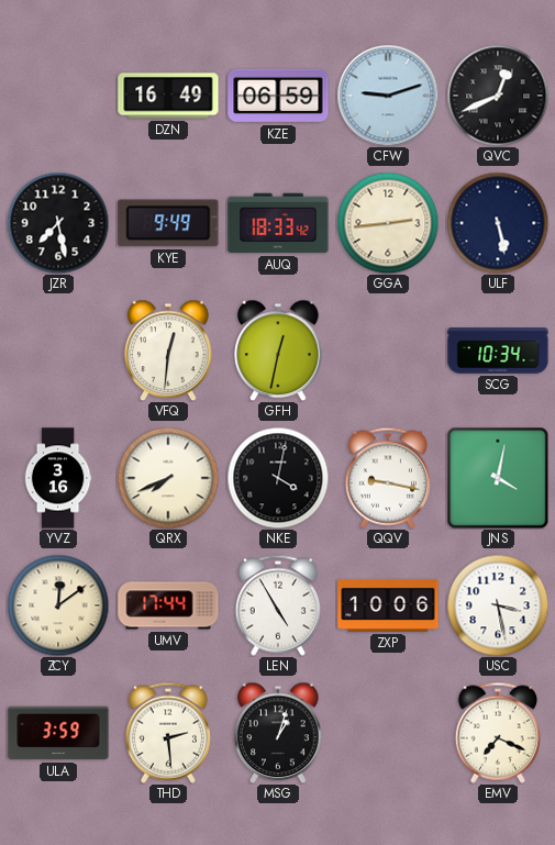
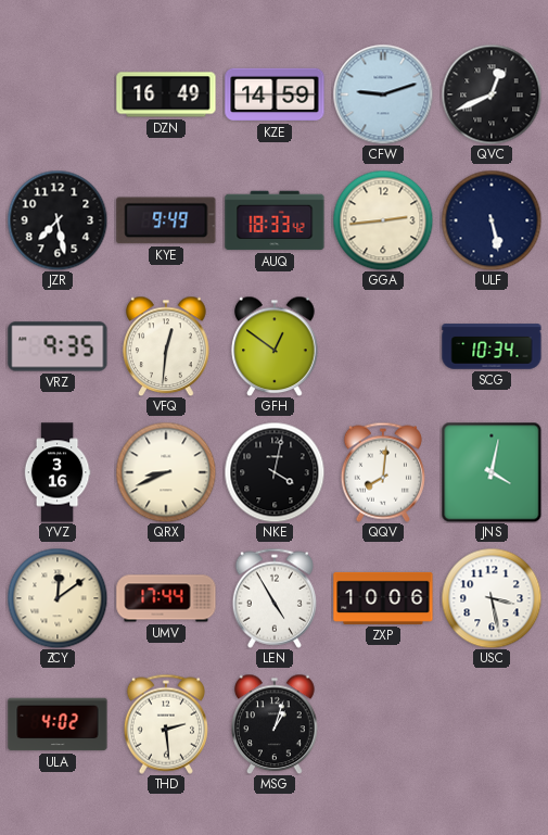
KZE: 06:59 -> 14:59 (275, 94)
VRZ: none -> 9:35 (58, 346)
GFH: 12:32 -> 12:51 (275, 346)
QRX: 7:41 -> 8:41 (166, 472)
QQV: 9:17 -> 8:01 (383, 472)
ULA: 3:59 -> 4:02 (58, 724)
EMV: 7:19 -> none (498, 733)
